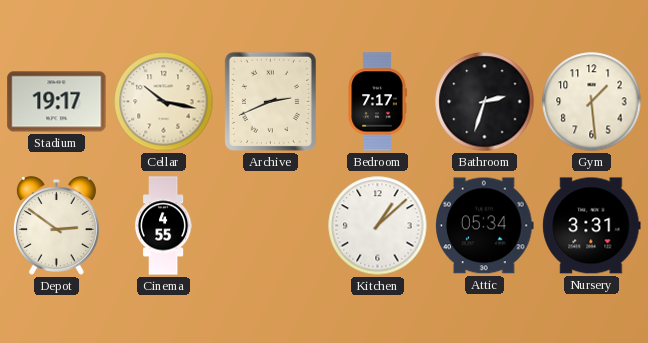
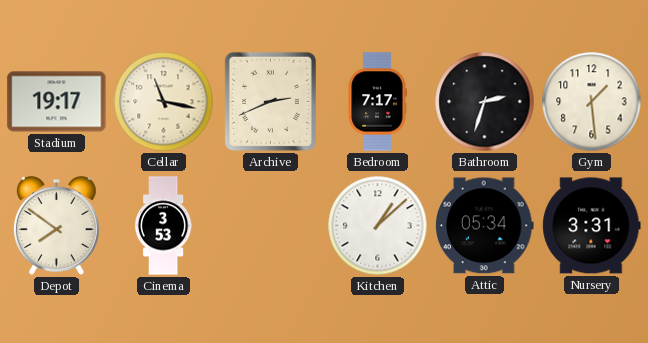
Cellar: 10:17 -> 11:17 (164, 102)
Depot: 2:51 -> 7:51 (56, 226)
Cinema: 4:55 -> 3:53 (163, 226)
